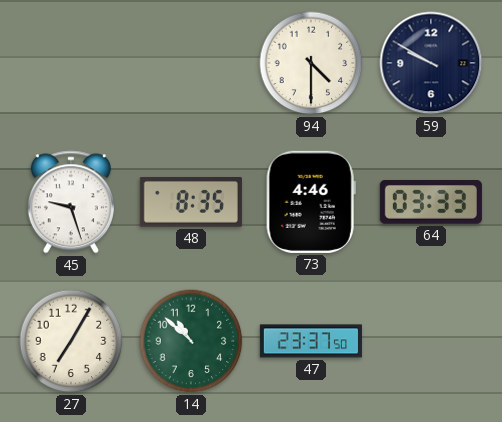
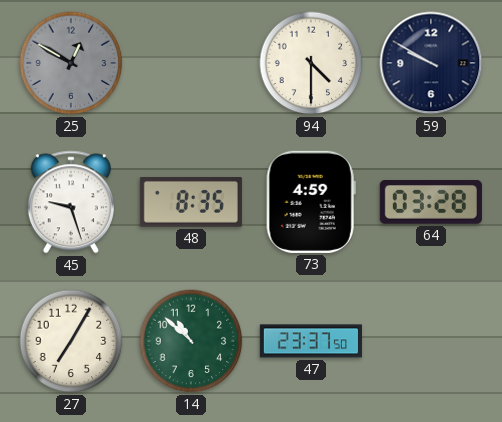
25: none -> 12:50 (71, 63)
73: 4:46 -> 4:59 (311, 202)
64: 03:33 -> 03:28 (431, 202)
